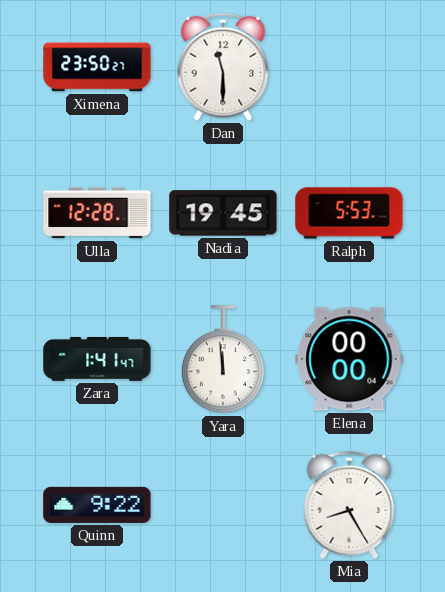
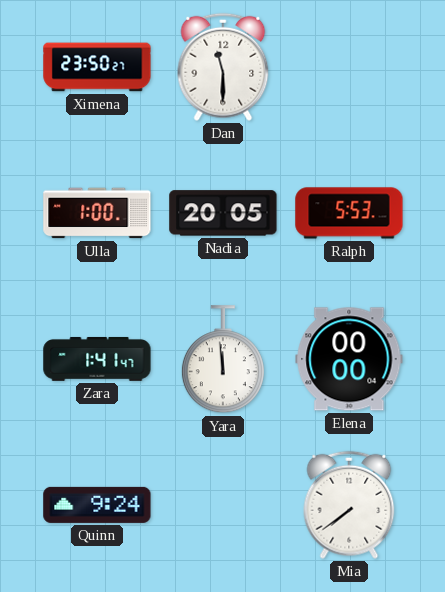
Ulla: 12:28 -> 1:00 (97, 213)
Nadia: 19:45 -> 20:05 (223, 213)
Quinn: 9:22 -> 9:24 (97, 505)
Mia: 8:25 -> 7:39 (349, 505)
